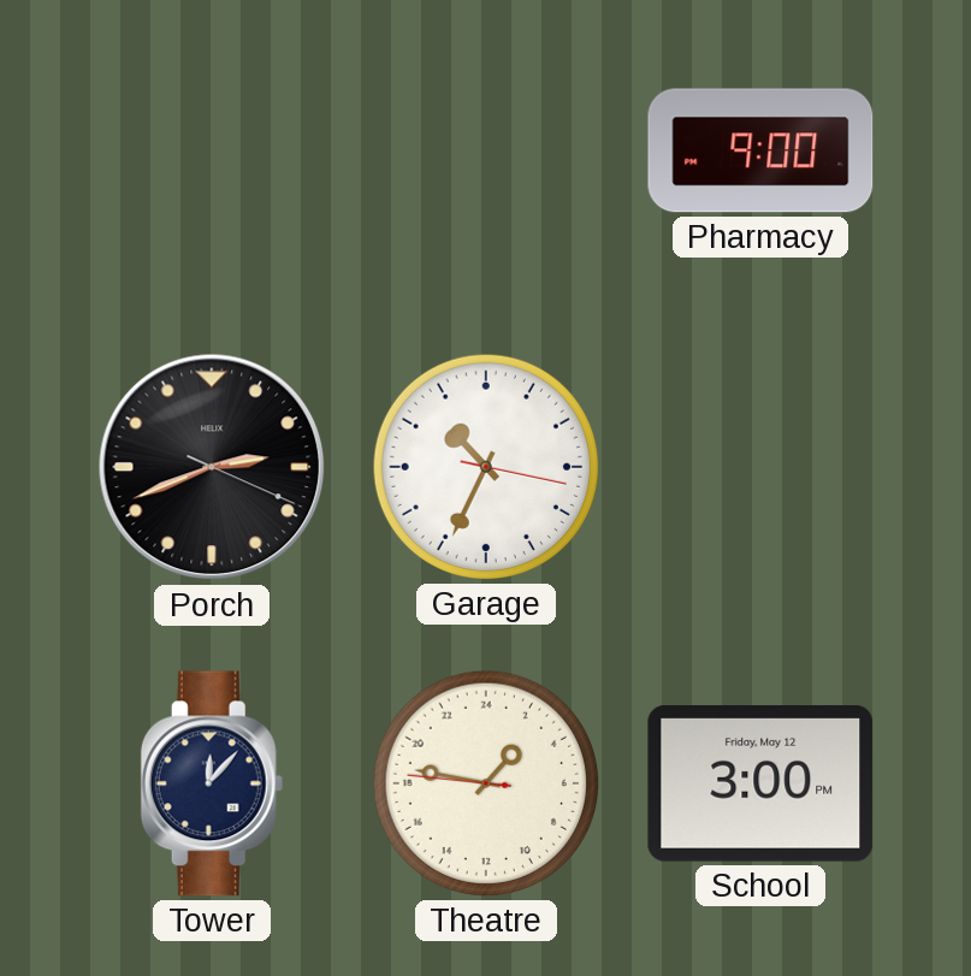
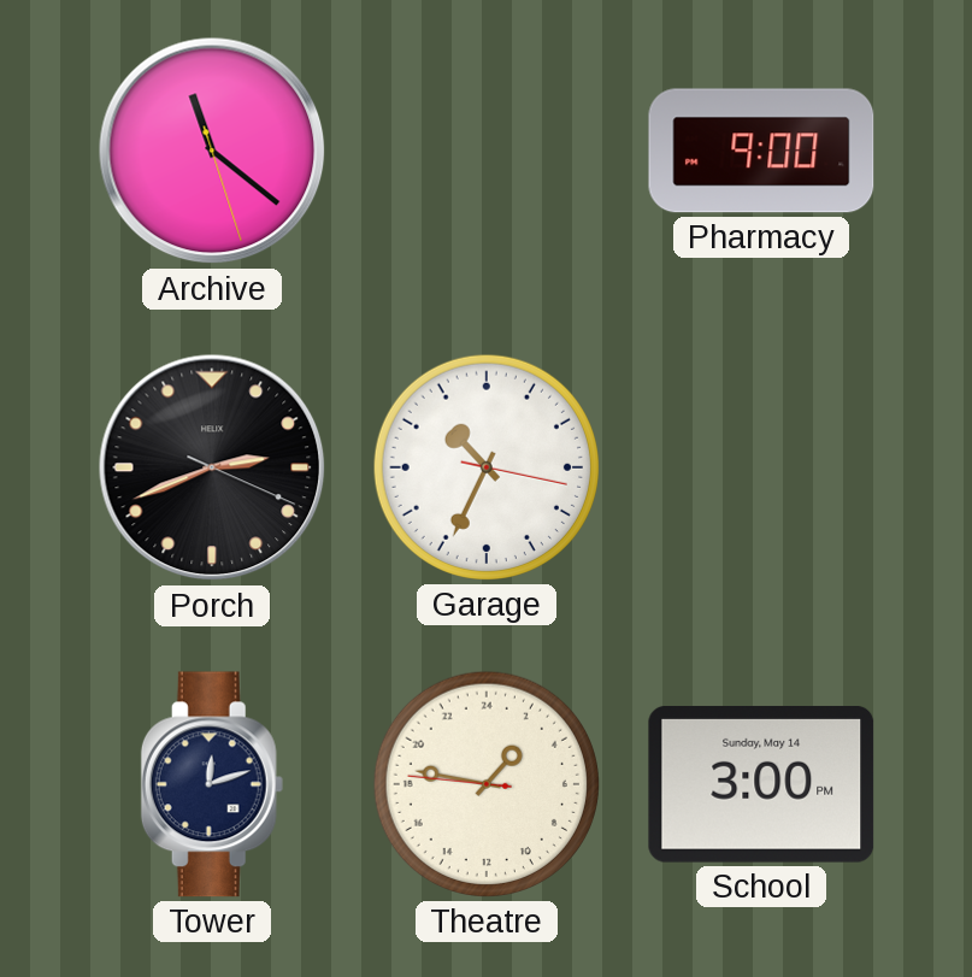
Archive: none -> 11:21 (212, 151)
Tower: 12:07 -> 12:12 (212, 784)
School date: Friday, May 12 -> Sunday, May 14 (761, 784)
